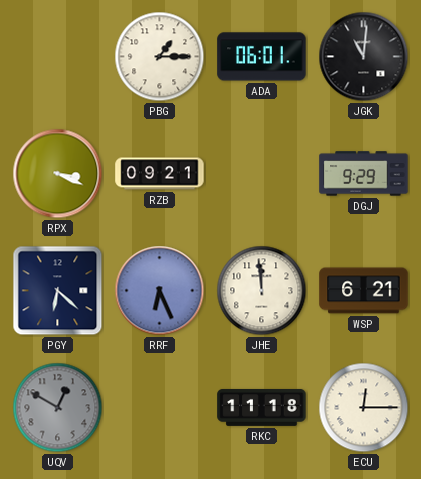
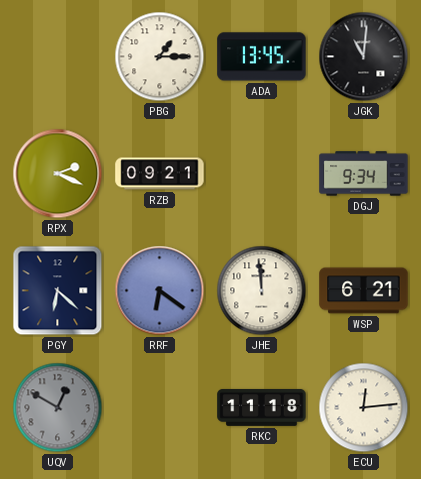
ADA: 06:01 -> 13:45 (262, 57)
RPX: 3:19 -> 2:19 (58, 174)
DGJ: 9:29 -> 9:34 (364, 174)
RRF: 6:26 -> 6:21 (160, 291)
ECU: 12:15 -> 12:14 (364, 408)
